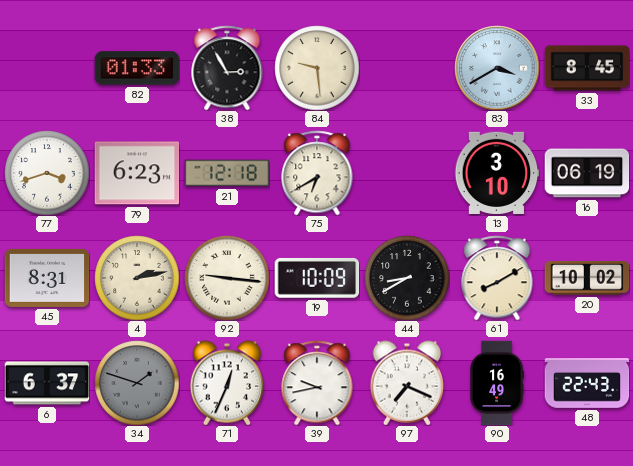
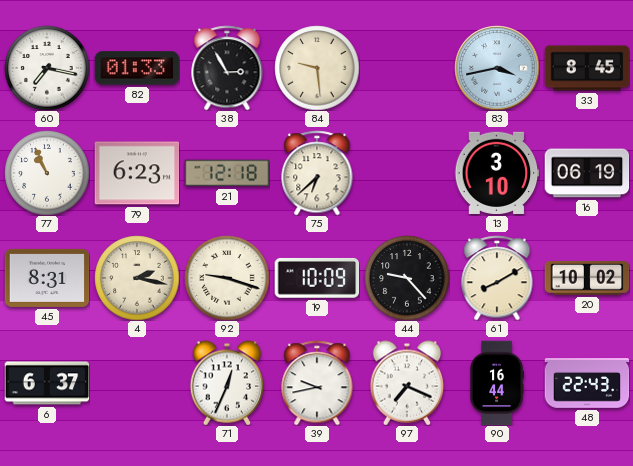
60: none -> 7:17 (47, 68)
83: 3:40 -> 3:43 (497, 68)
77: 3:42 -> 10:56 (47, 173)
75: 6:40 -> 6:38 (317, 173)
4: 2:13 -> 2:17 (137, 278)
92: 9:16 -> 9:18 (227, 278)
44: 8:40 -> 9:23 (407, 278)
34: 1:48 -> none (137, 383)
90: 16:49 -> 16:44 (497, 383)
